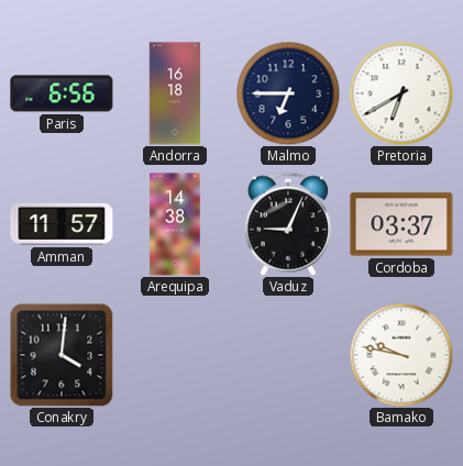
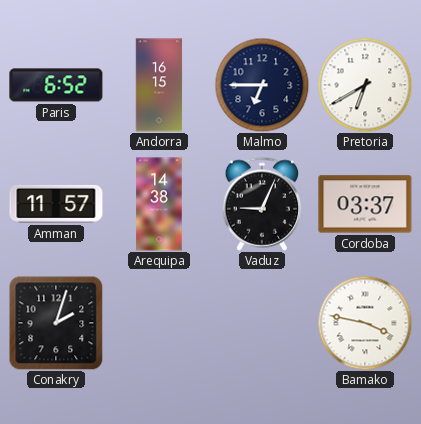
Paris: 6:56 -> 6:52 (56, 85)
Andorra: 16:18 -> 16:15 (159, 85)
Conakry: 4:01 -> 2:03 (56, 323)
Bamako: 9:47 -> 3:47 (365, 323)
